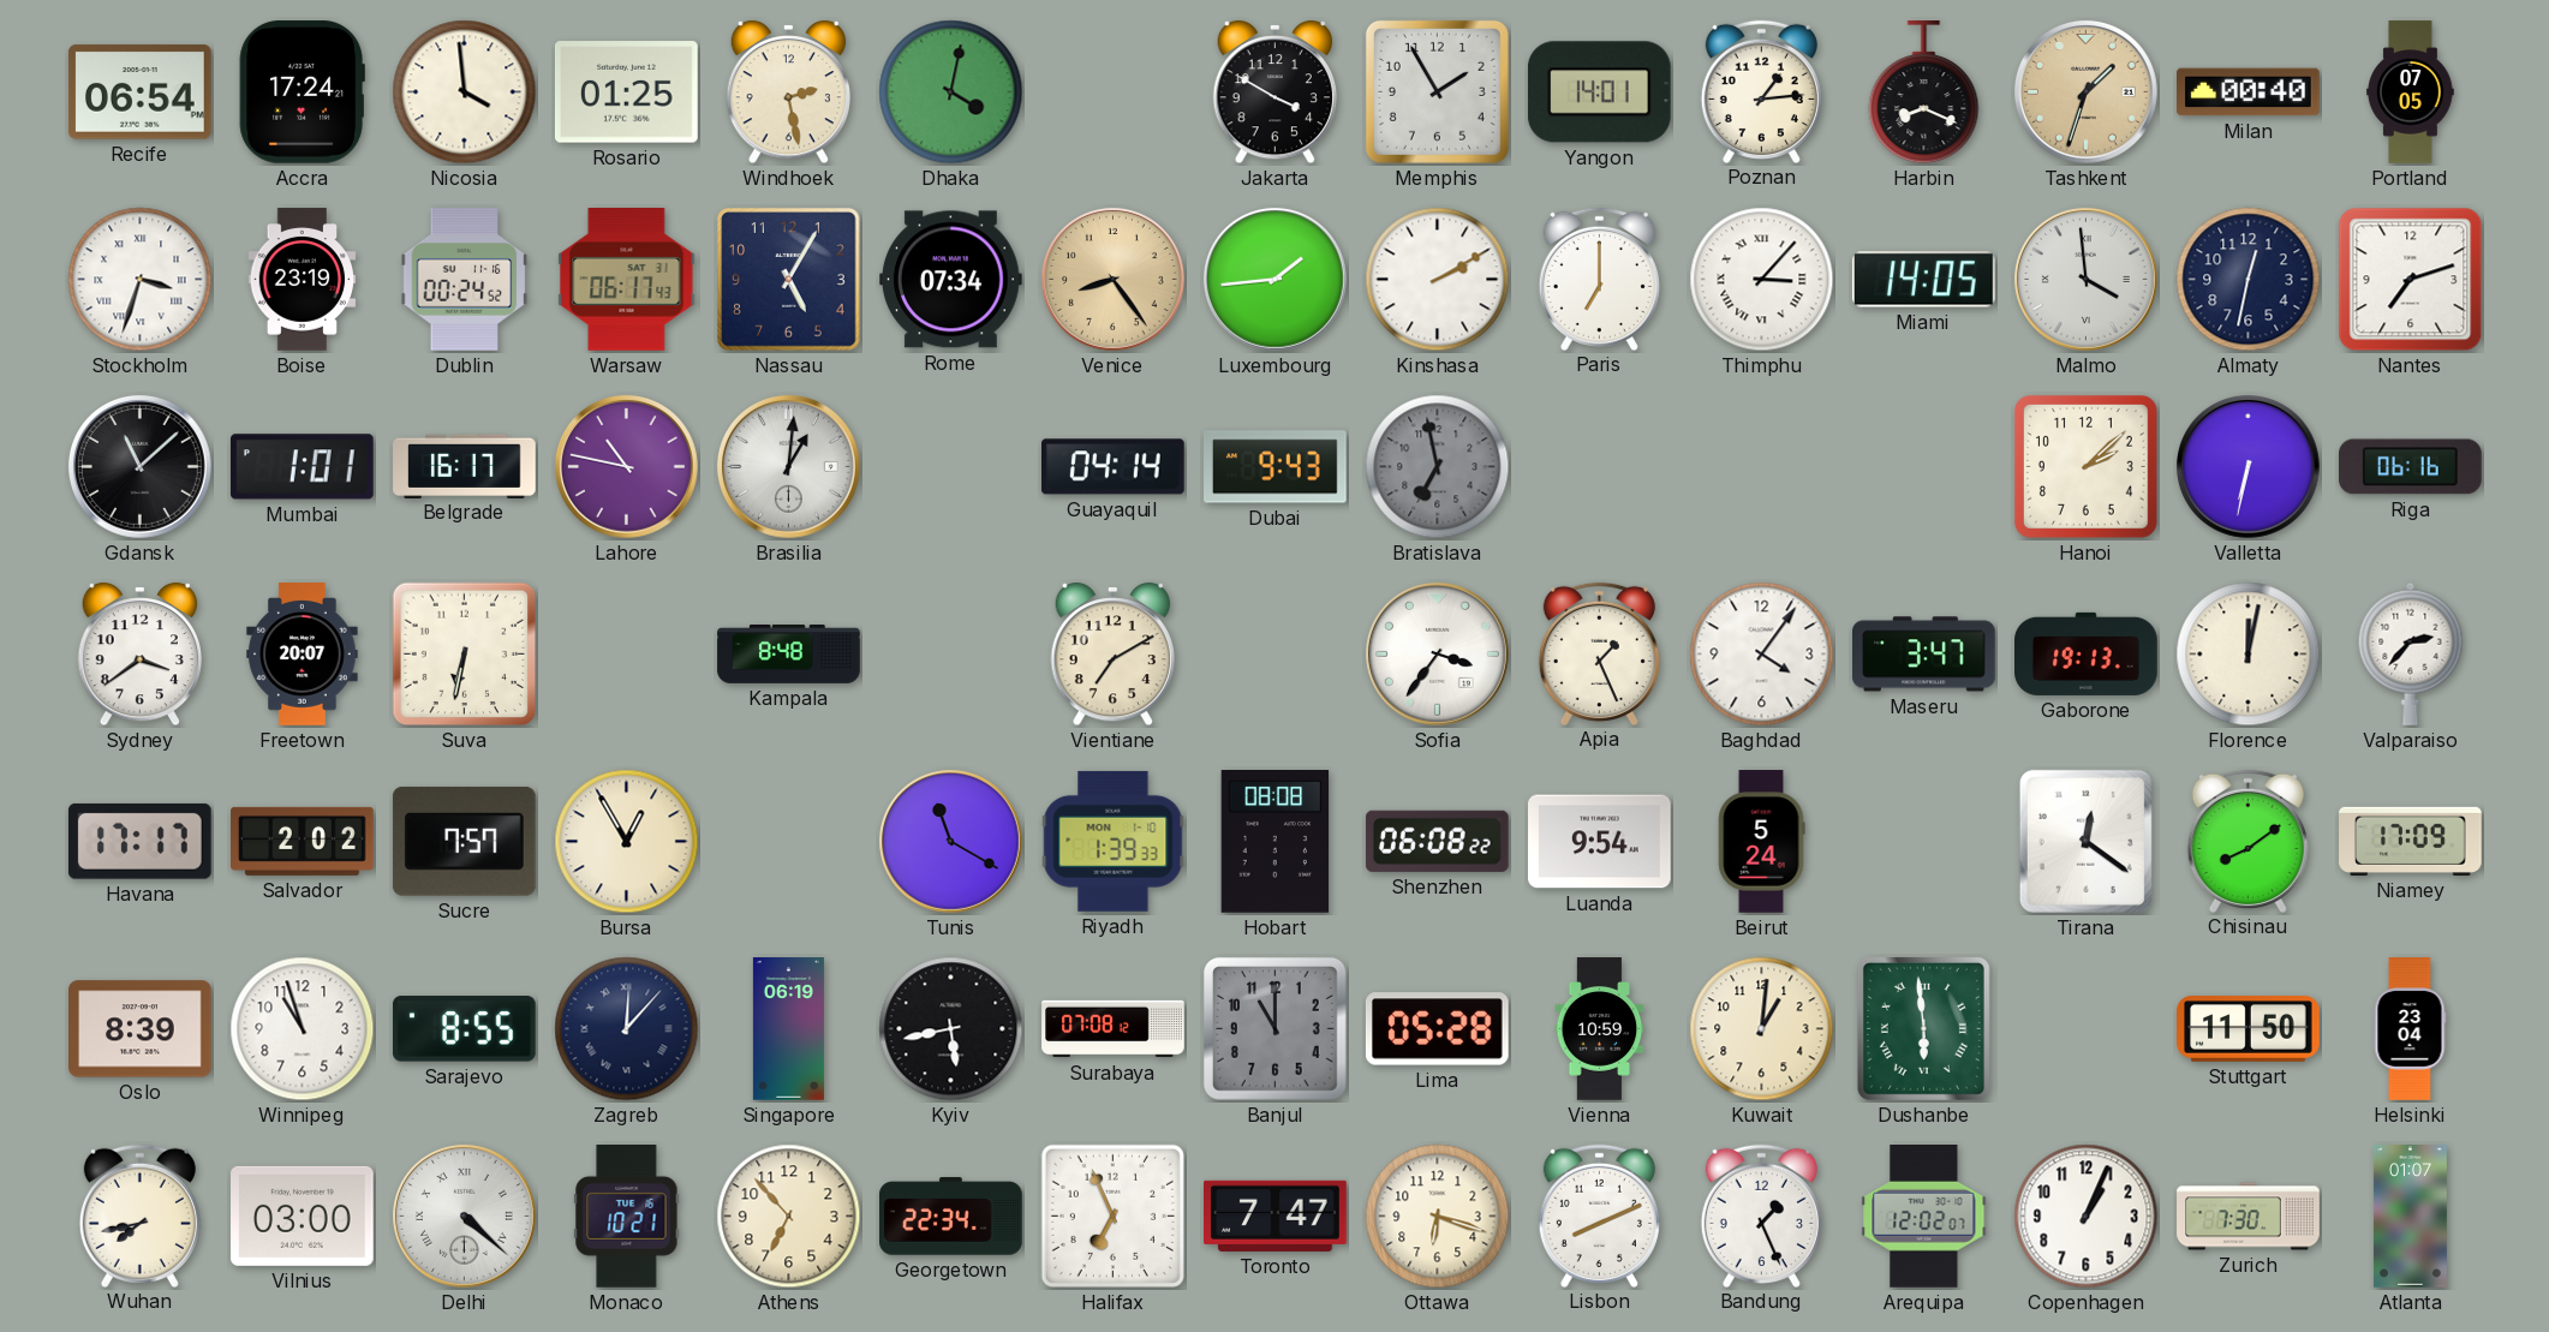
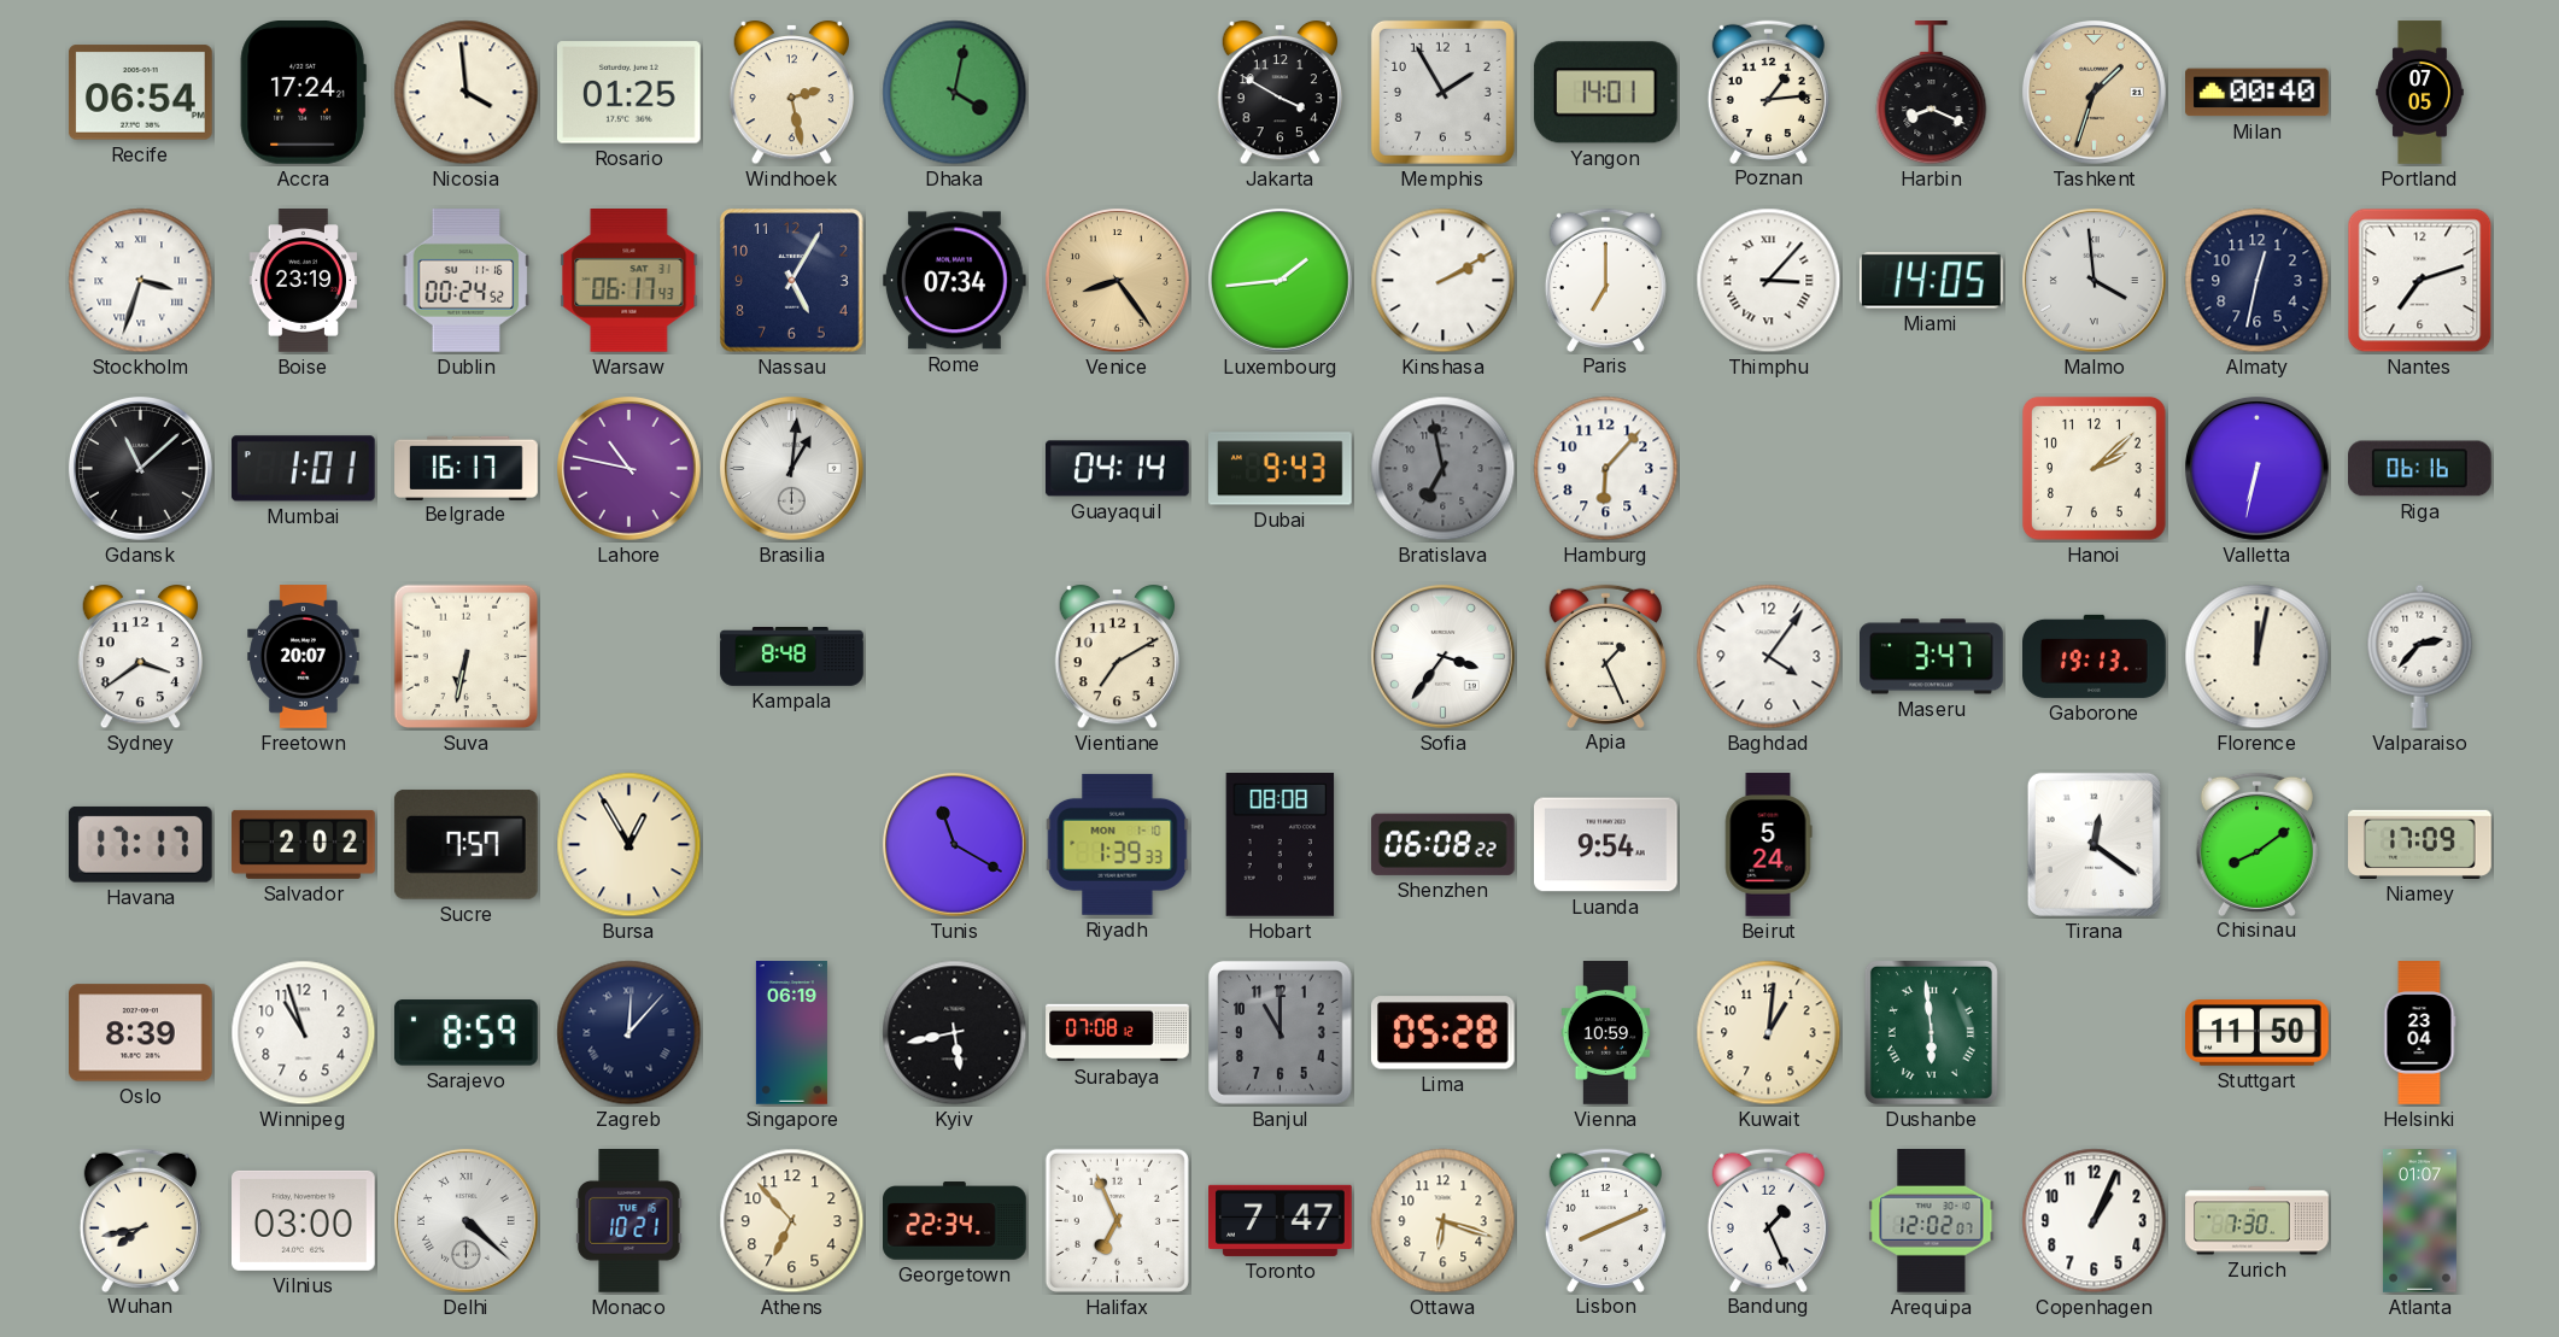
Hamburg: none -> 6:07 (1606, 469)
Sarajevo: 8:55 -> 8:59 (465, 1033)
